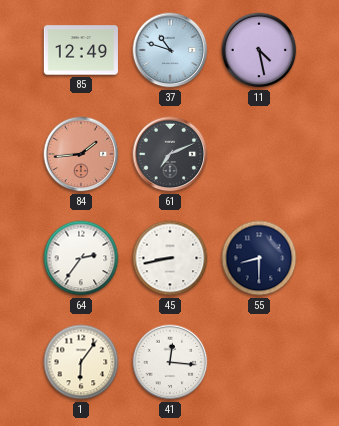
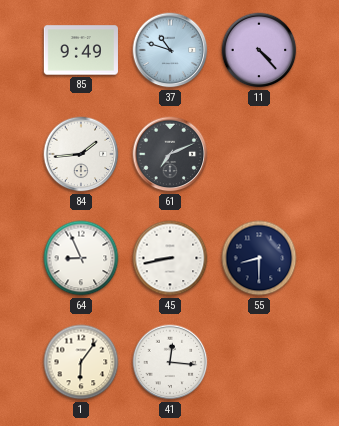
85: 12:49 -> 9:49 (80, 50)
11: 4:28 -> 4:23 (259, 50)
84 dial: salmon -> white (81, 154)
64: 2:36 -> 8:56 (81, 258)
